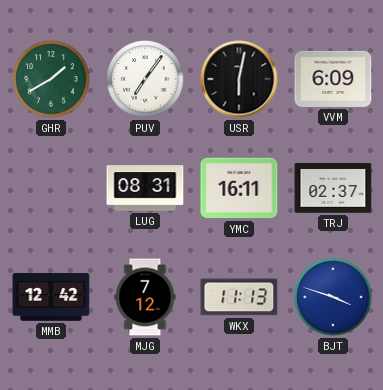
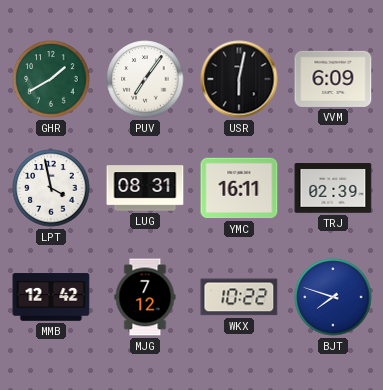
LPT: none -> 3:58 (51, 188)
TRJ: 02:37 -> 02:39 (333, 188)
WKX: 11:13 -> 10:22 (239, 297)
BJT: 3:48 -> 7:48 (333, 297)
